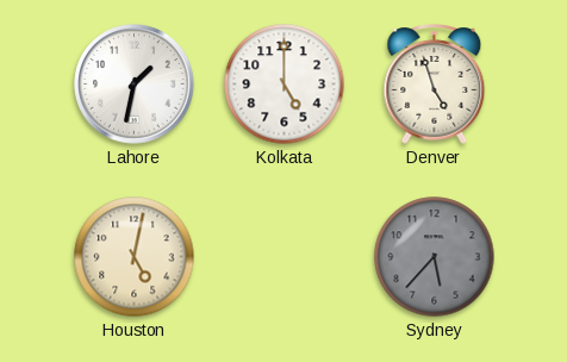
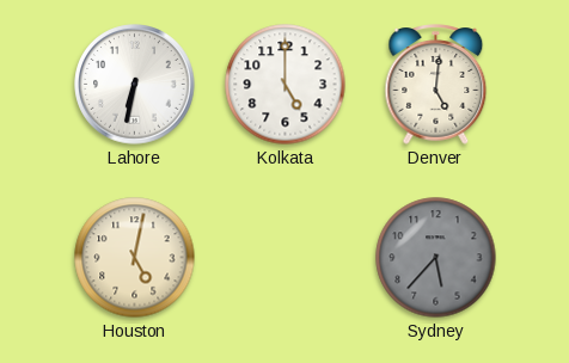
Lahore: 1:32 -> 6:32 (135, 85)
Denver: 4:57 -> 5:01 (436, 85)
